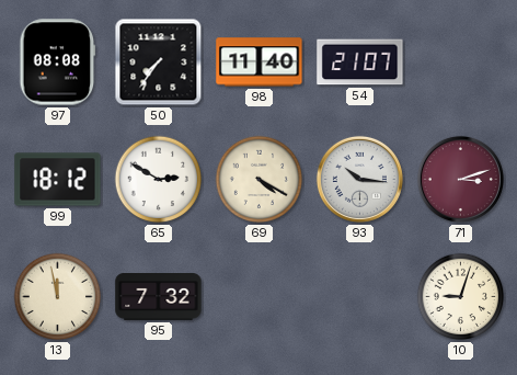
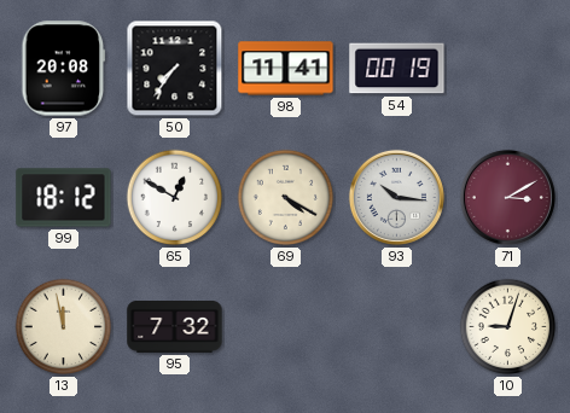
97: 08:08 -> 20:08 (64, 69)
98: 11:40 -> 11:41 (286, 69)
54: 21:07 -> 00:19 (397, 69)
65: 2:50 -> 12:50 (175, 198)
71: 3:12 -> 3:10 (507, 197)
